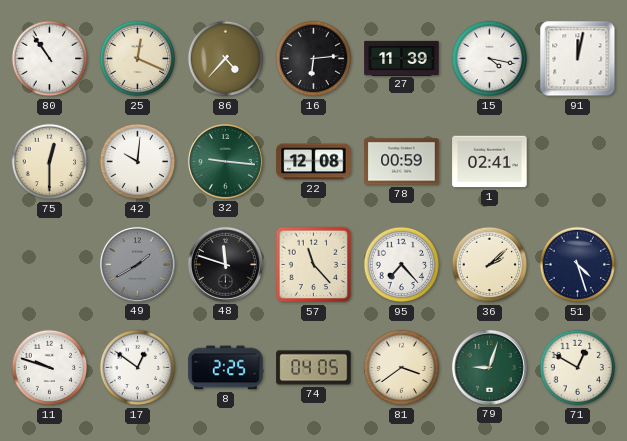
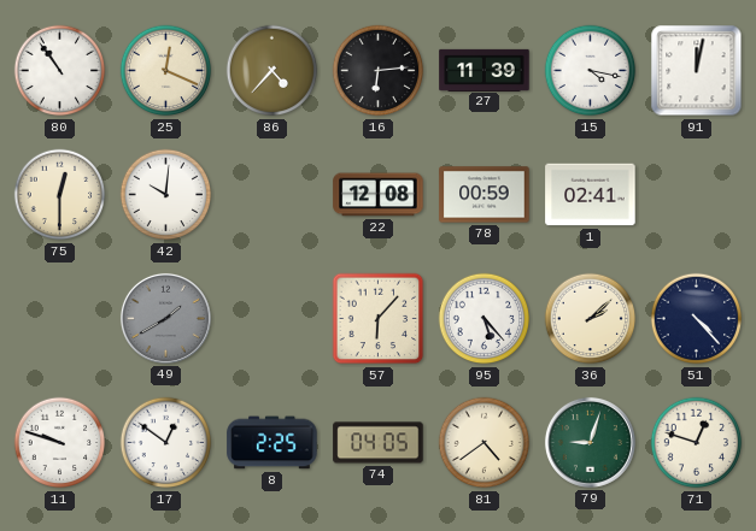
32: 9:16 -> none (225, 161)
48: 11:48 -> none (225, 264)
57: 11:23 -> 6:07 (379, 319)
95: 7:23 -> 5:23 (485, 319)
51: 4:27 -> 4:23 (697, 319)
81: 3:39 -> 4:39 (485, 443)
71: 12:50 -> 12:48 (697, 443)
